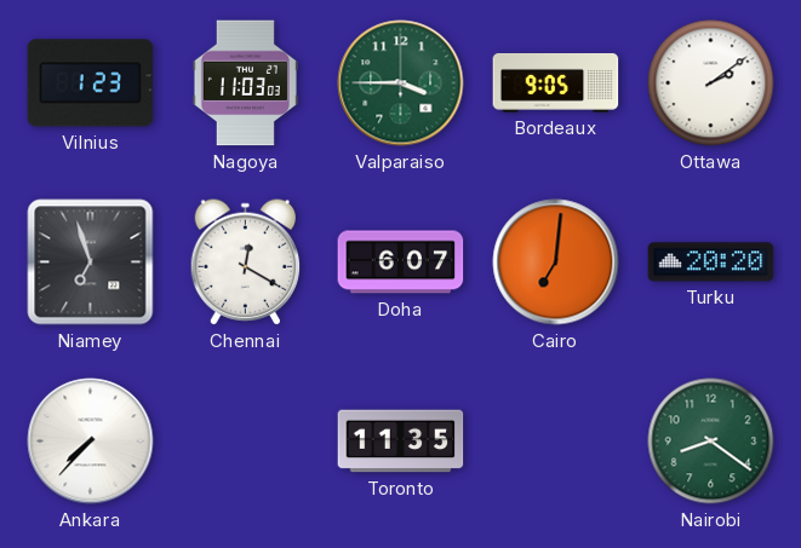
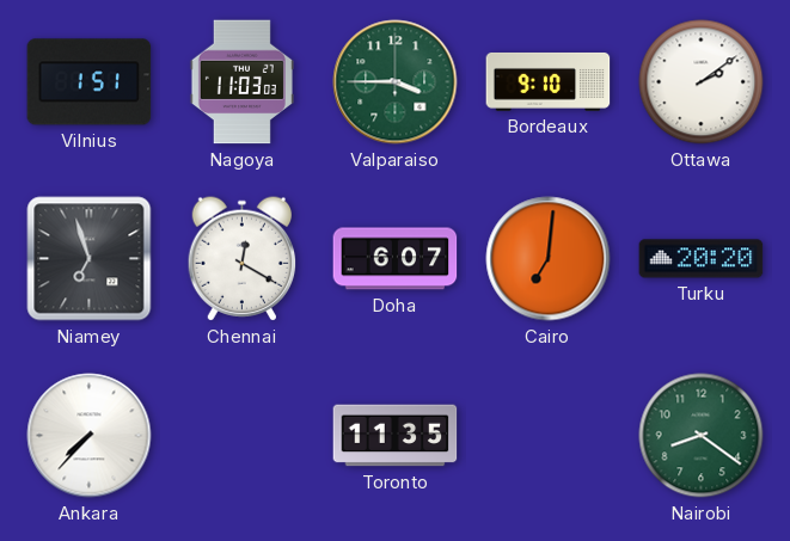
Vilnius: 1:23 -> 1:51 (90, 82)
Bordeaux: 9:05 -> 9:10 (549, 82)
